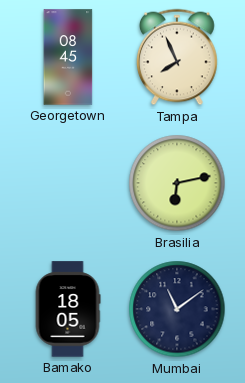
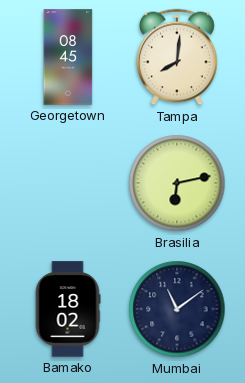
Tampa: 7:56 -> 8:01 (178, 57)
Bamako: 18:05 -> 18:02 (68, 309)
